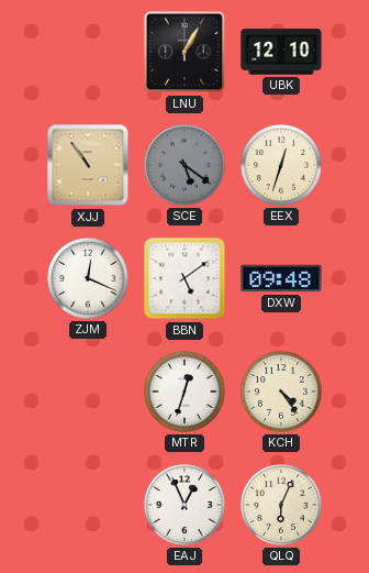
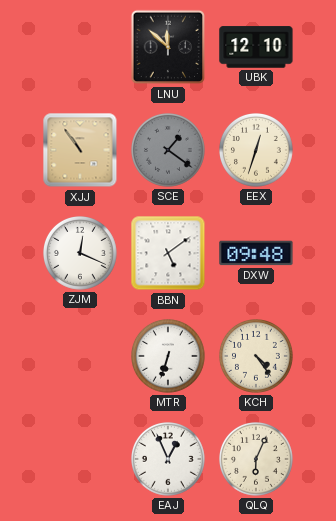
LNU: 1:05 -> 11:52 (168, 47)
SCE: 5:21 -> 1:21 (169, 151)
MTR: 12:33 -> 6:33 (169, 357)
